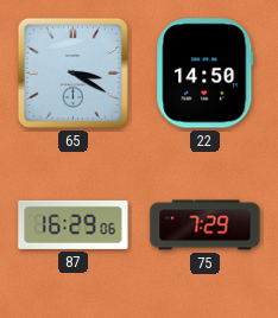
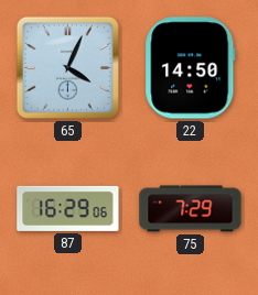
65: 3:20 -> 4:04 (67, 67)
